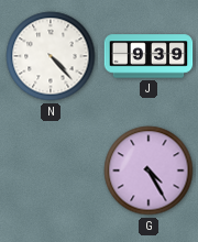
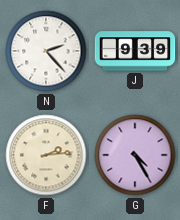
N: 4:23 -> 2:23 (46, 51)
F: none -> 2:14 (46, 155)
